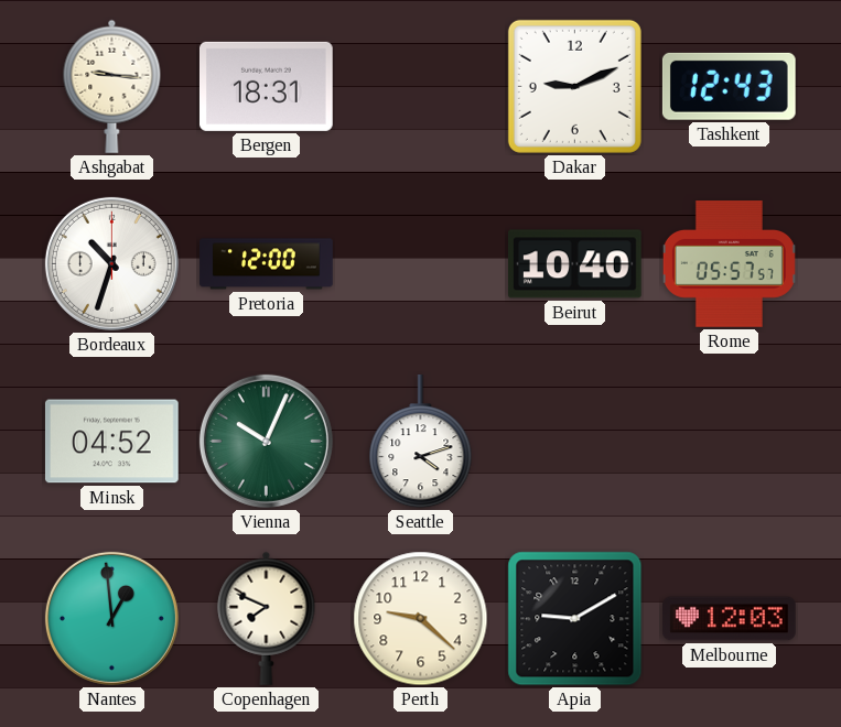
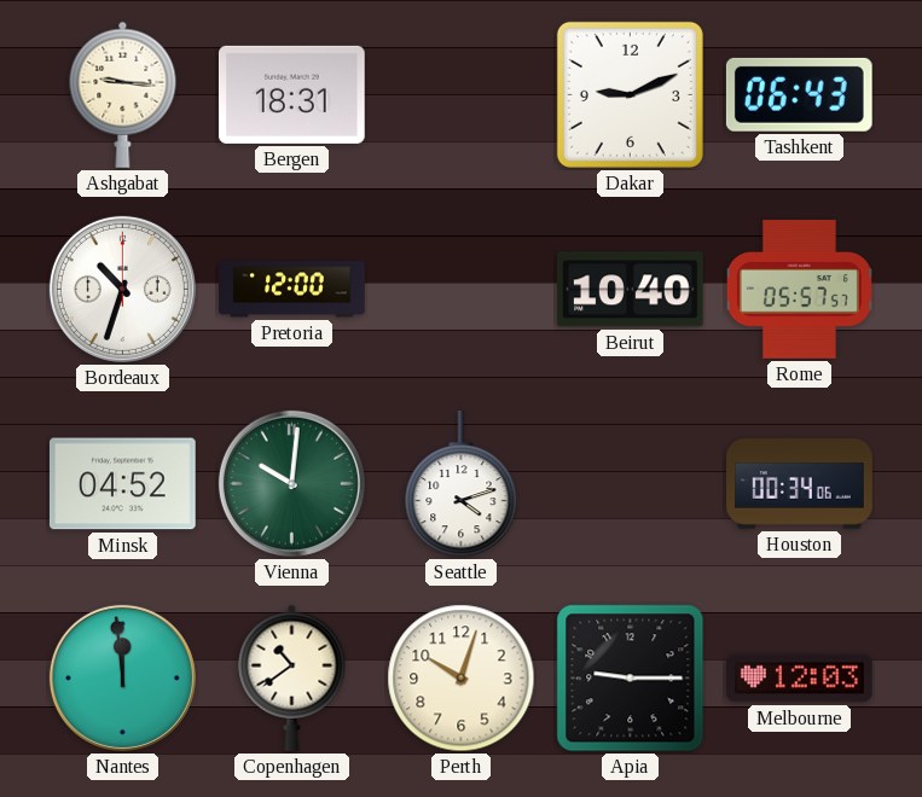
Tashkent: 12:43 -> 06:43 (799, 94)
Vienna: 10:04 -> 10:01 (291, 483)
Houston: none -> 00:34 (800, 484)
Nantes: 12:59 -> 11:59 (122, 677)
Copenhagen: 7:49 -> 10:39 (292, 677)
Perth: 9:22 -> 10:03 (462, 679)
Apia: 9:10 -> 9:15 (631, 679)
